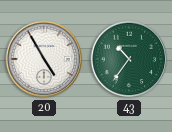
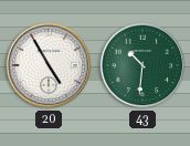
43: 10:36 -> 10:31 (142, 65)
